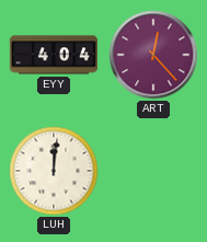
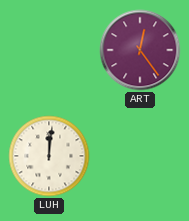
EYY: 4:04 -> none (53, 55)
ART: 12:23 -> 12:24 (140, 50)
